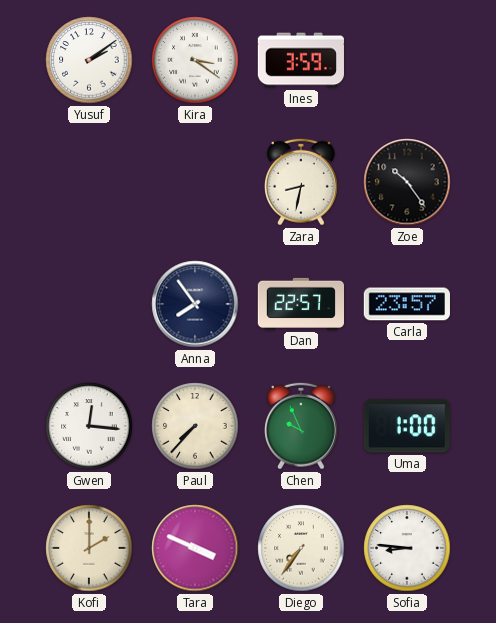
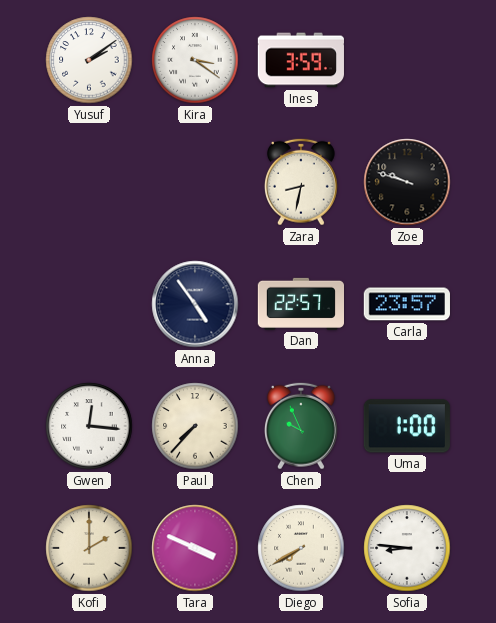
Zoe: 10:24 -> 9:48 (407, 182)
Anna: 7:54 -> 4:54 (195, 304)
Diego: 7:36 -> 7:40 (301, 548)
